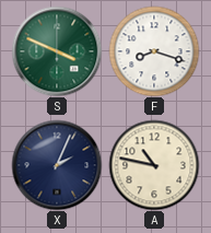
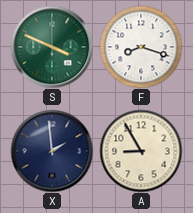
X: 2:04 -> 1:59 (52, 151)
A: 10:47 -> 8:55 (141, 151)
